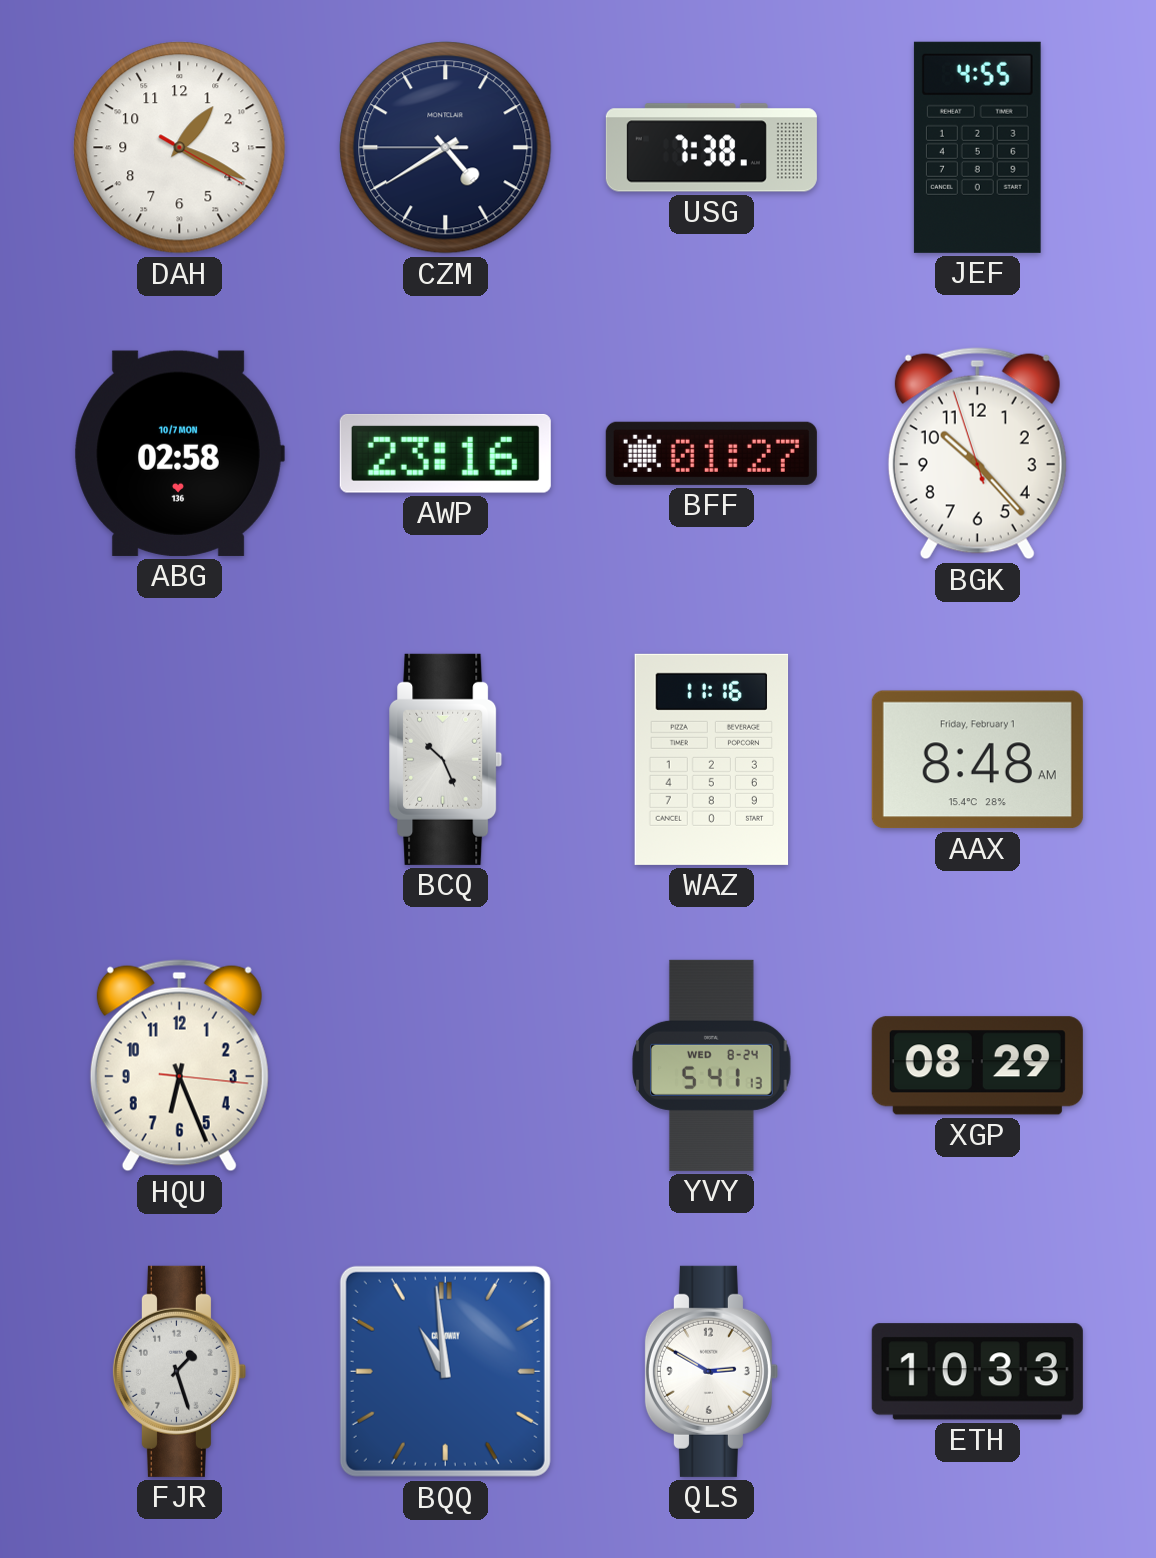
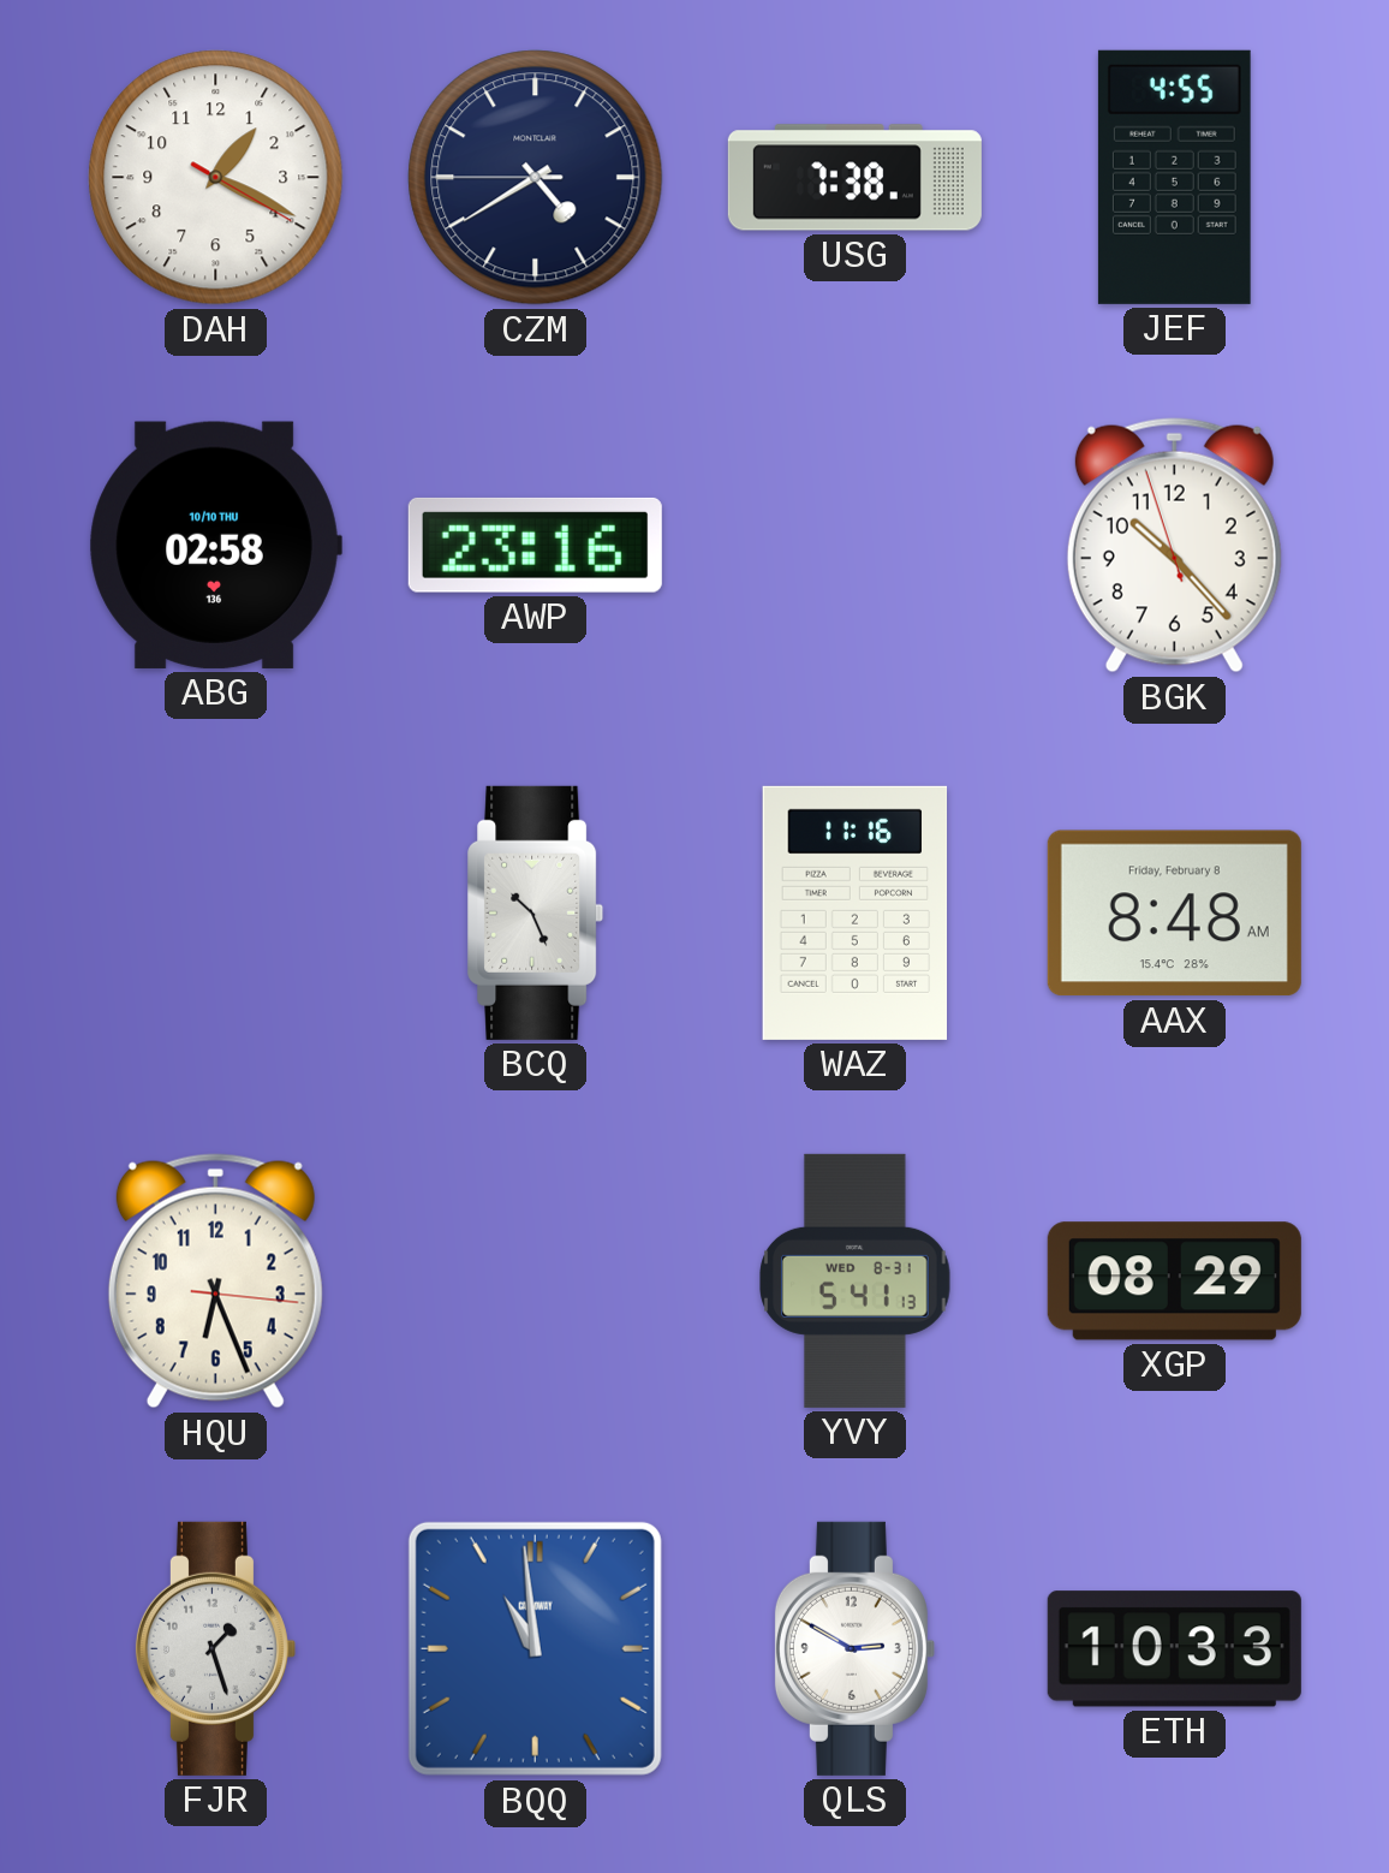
ABG date: 10/7 MON -> 10/10 THU (215, 545)
BFF: 01:27 -> none (711, 453)
AAX date: Friday, February 1 -> Friday, February 8 (1174, 914)
YVY date: WED 8-24 -> WED 8-31 (856, 1280)
